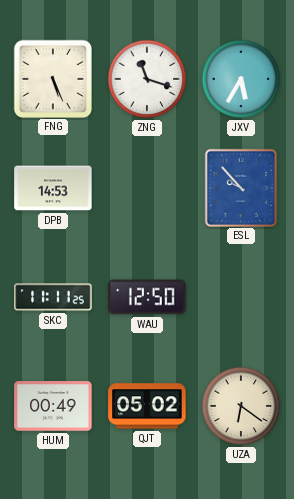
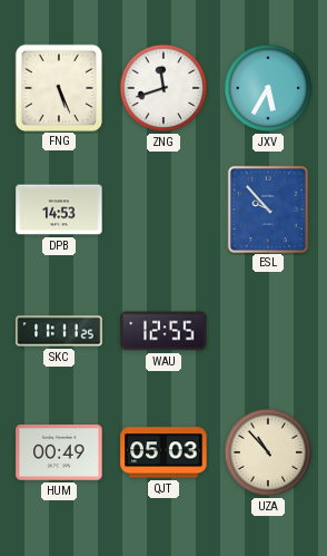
ZNG: 11:18 -> 11:42 (163, 88)
WAU: 12:50 -> 12:55 (163, 331)
QJT: 05:02 -> 05:03 (163, 452)
UZA: 6:21 -> 10:53 (268, 452)
